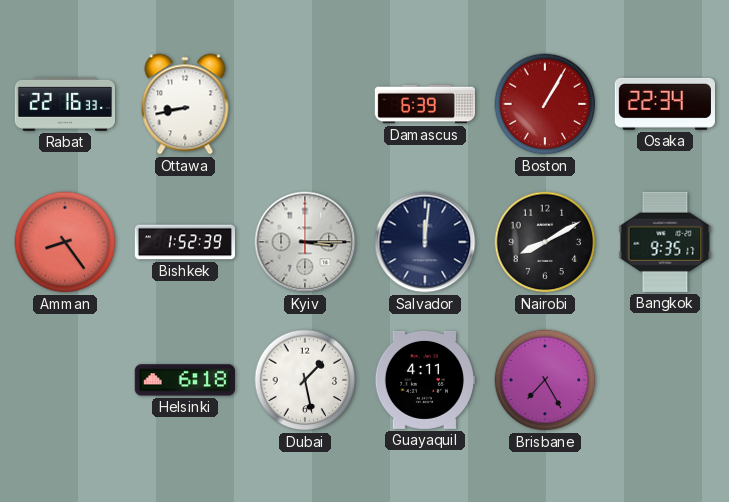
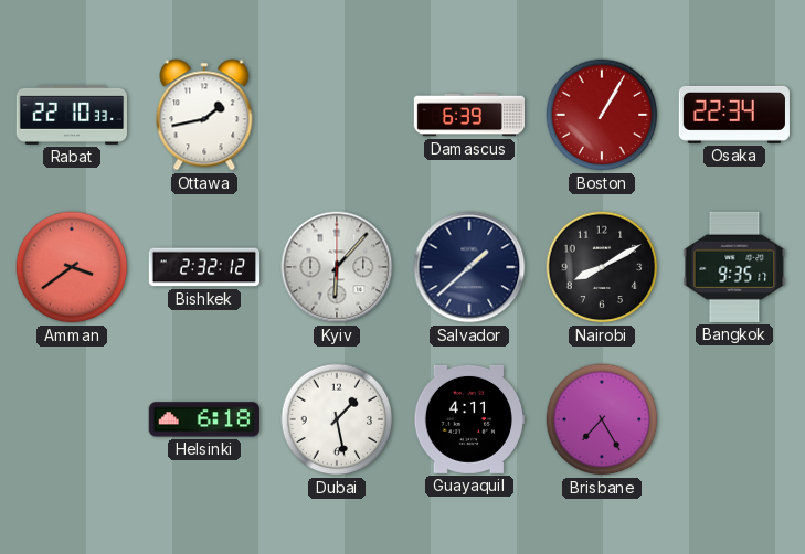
Rabat: 22:16 -> 22:10 (72, 115)
Ottawa: 8:43 -> 1:43 (204, 115)
Amman: 8:24 -> 3:39 (72, 267)
Bishkek: 1:52 -> 2:32 (203, 267)
Kyiv: 3:15 -> 6:07 (337, 267)
Salvador: 12:01 -> 1:38 (469, 267)
